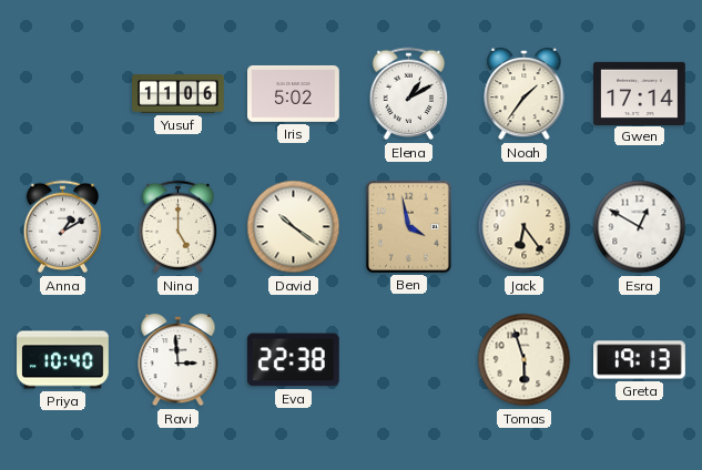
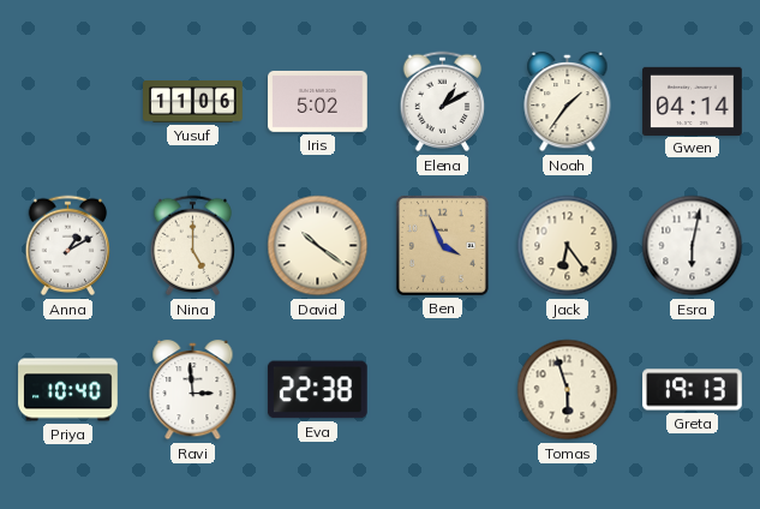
Gwen: 17:14 -> 04:14 (693, 101)
Ben: 3:58 -> 3:56 (442, 245)
Esra: 12:50 -> 6:02 (693, 246)
